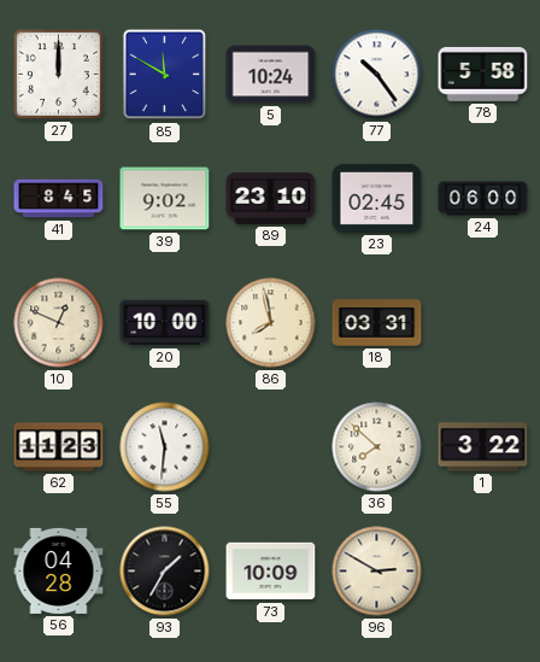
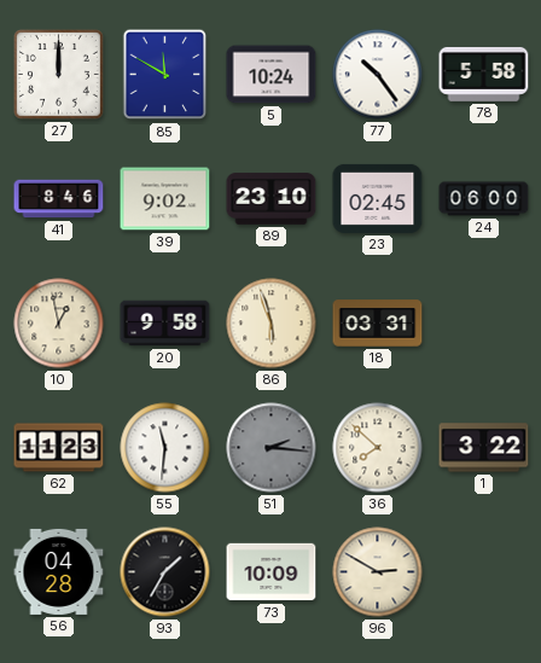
41: 8:45 -> 8:46 (59, 199)
10: 12:49 -> 12:58 (59, 324)
20: 10:00 -> 9:58 (165, 324)
86: 7:58 -> 5:57 (272, 324)
51: none -> 2:16 (272, 448)
